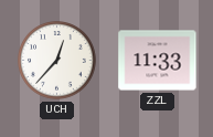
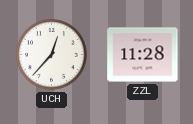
ZZL: 11:33 -> 11:28 (143, 55)
